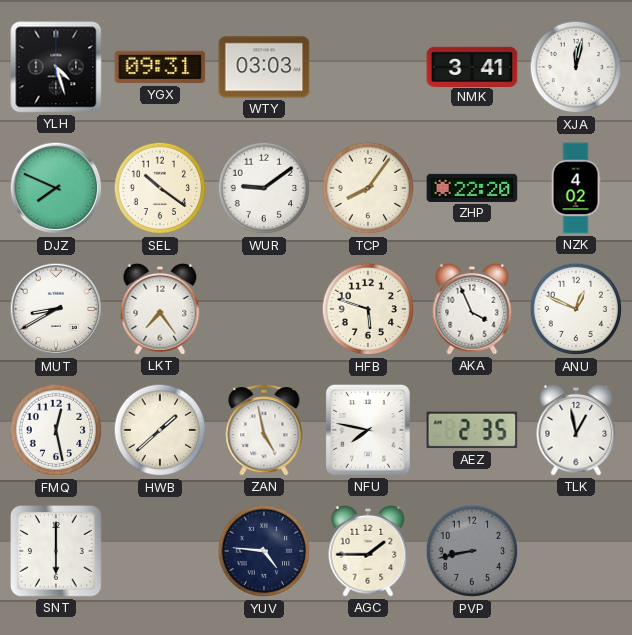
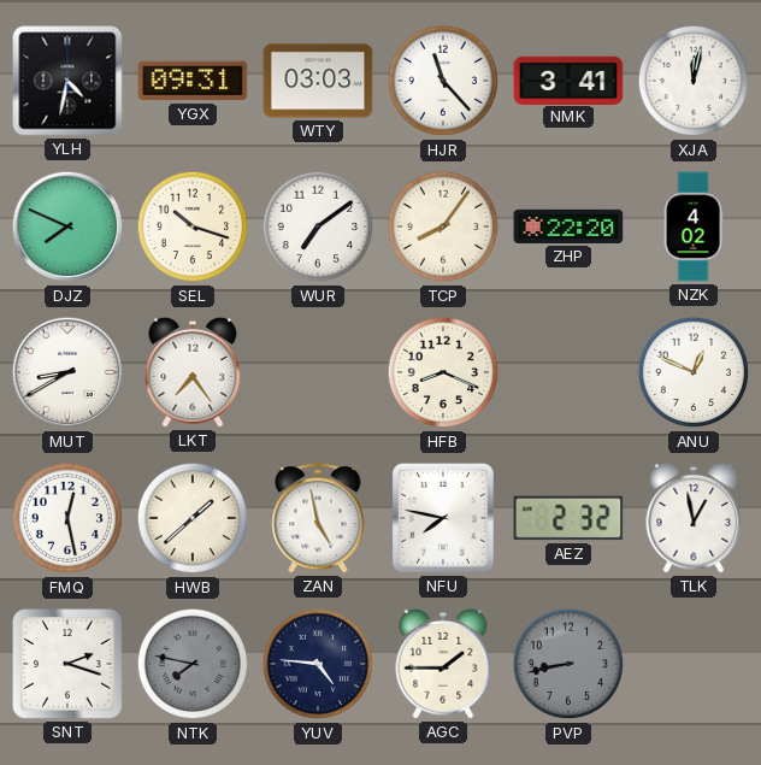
YLH: 4:27 -> 4:32 (67, 81)
HJR: none -> 11:23 (443, 81)
SEL: 10:21 -> 10:18 (193, 226)
WUR: 9:09 -> 7:09 (318, 226)
HFB: 5:48 -> 8:19 (443, 372)
AKA: 3:56 -> none (472, 309)
AEZ: 2:35 -> 2:32 (568, 518)
SNT: 6:00 -> 2:18 (67, 664)
NTK: none -> 7:47 (193, 664)
